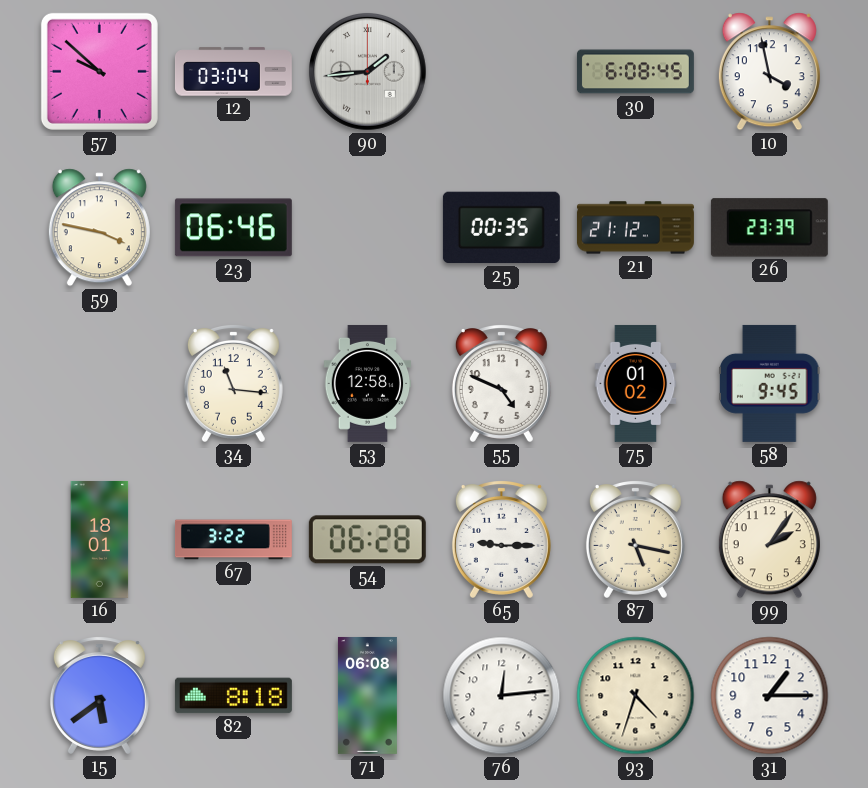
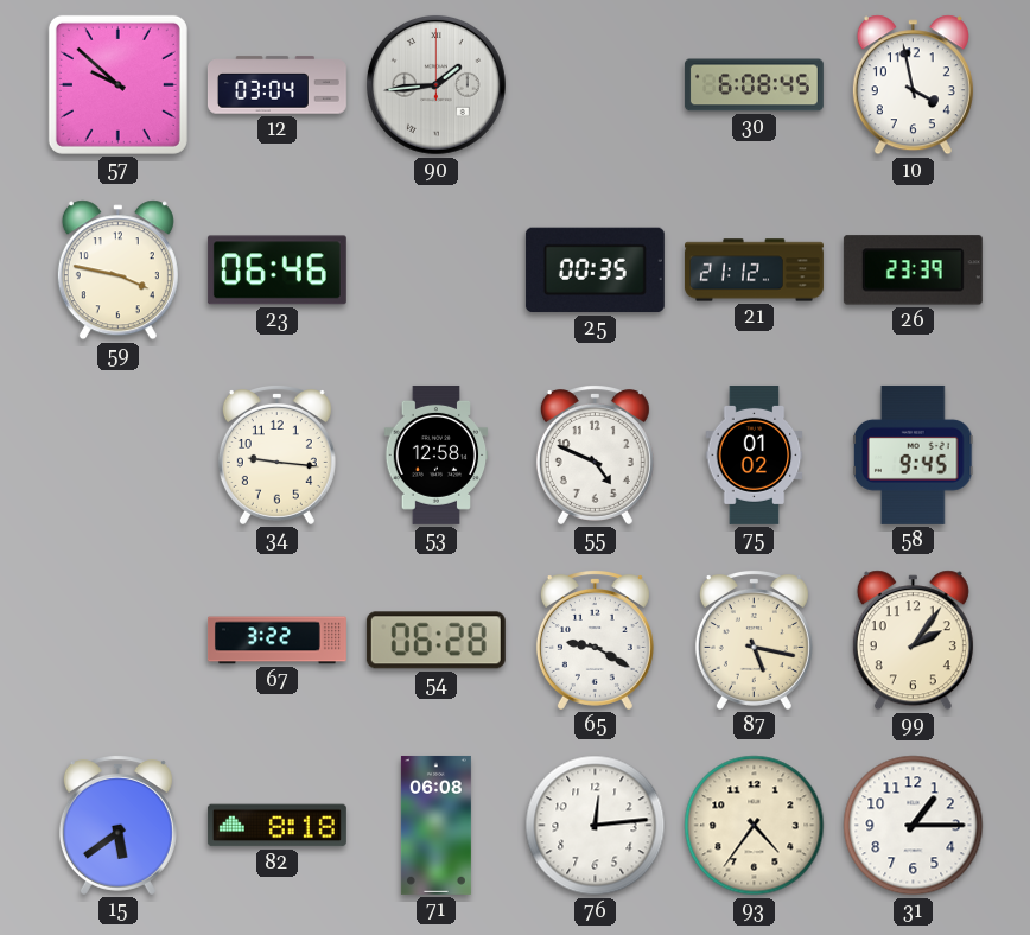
34: 11:16 -> 9:16 (276, 456)
16: 18:01 -> none (100, 539)
65: 9:15 -> 9:20 (595, 641)
93: 4:33 -> 4:36 (755, 826)
